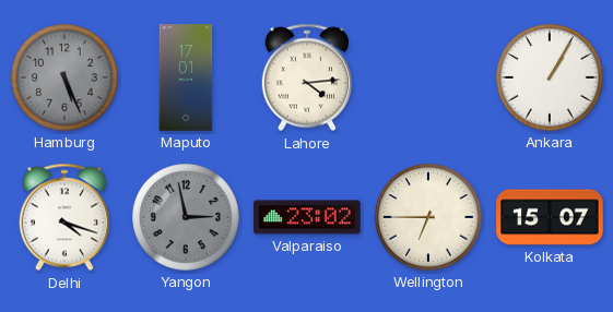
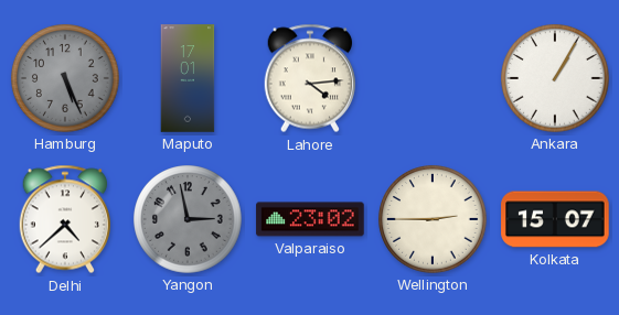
Delhi: 4:18 -> 4:38 (64, 219)
Wellington: 6:45 -> 2:45 (433, 219)
